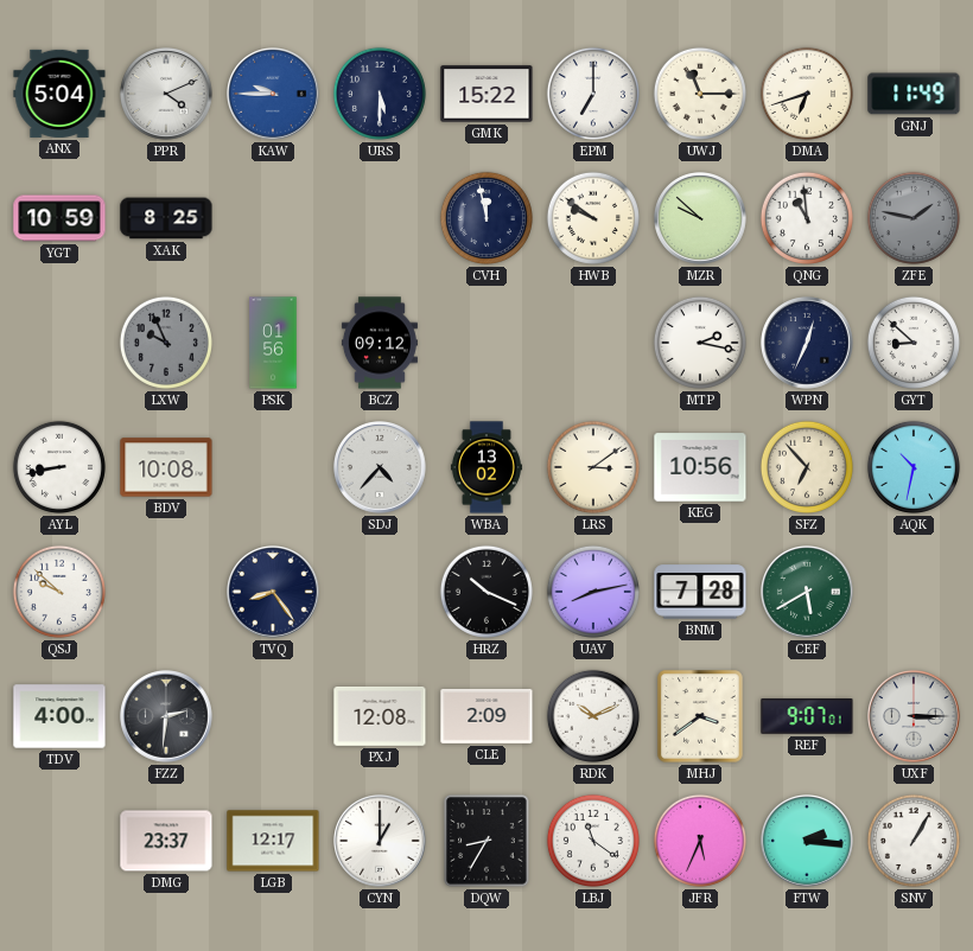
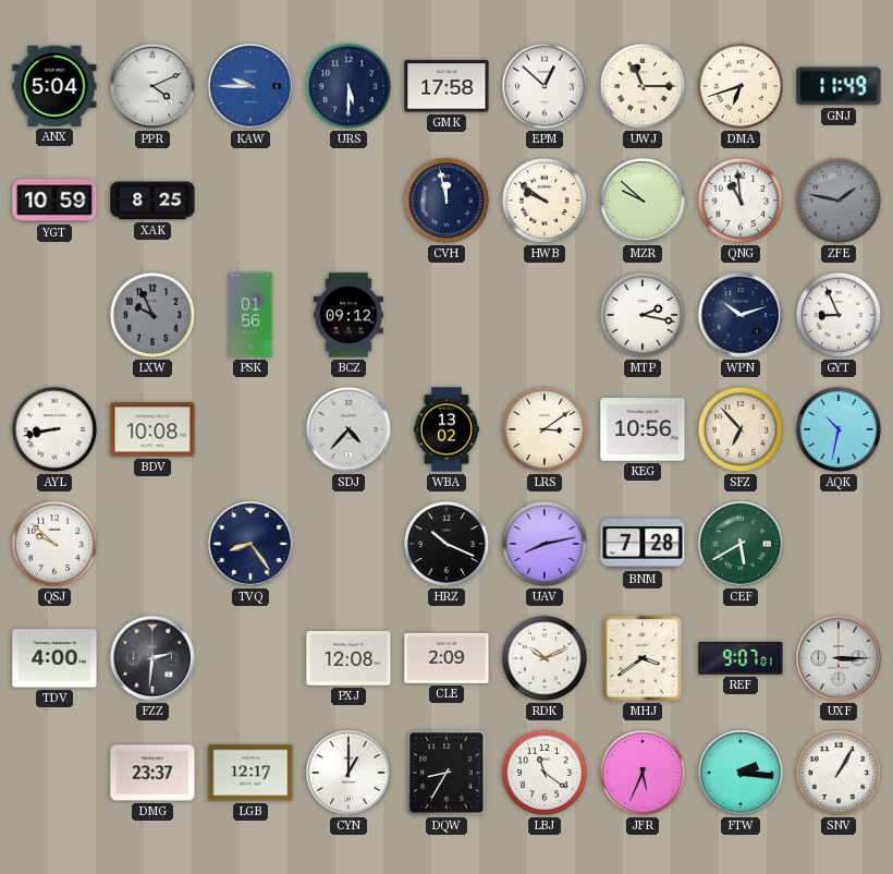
GMK: 15:22 -> 17:58 (447, 86)
EPM: 7:00 -> 12:52 (545, 86)
WPN: 12:34 -> 10:12 (742, 316)
GYT: 8:52 -> 8:56 (839, 315)
